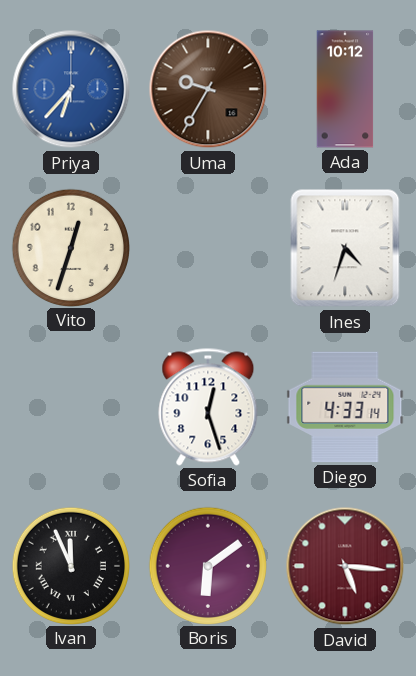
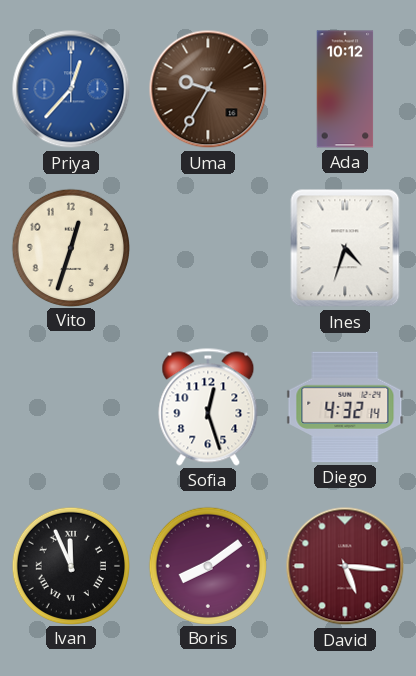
Priya: 6:37 -> 12:37 (71, 89)
Diego: 4:33 -> 4:32 (345, 407)
Boris: 6:09 -> 8:09 (207, 565)
